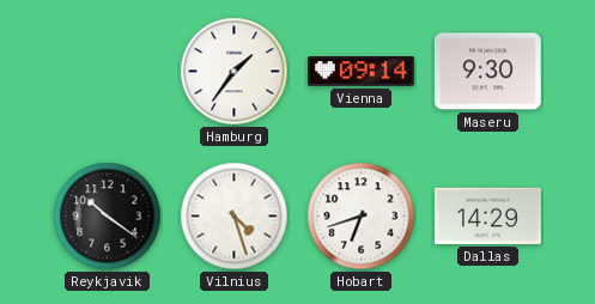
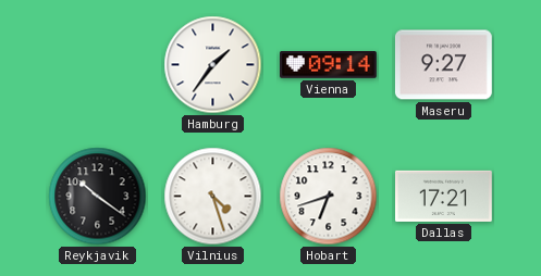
Maseru: 9:30 -> 9:27 (443, 65)
Dallas: 14:29 -> 17:21 (444, 196)
